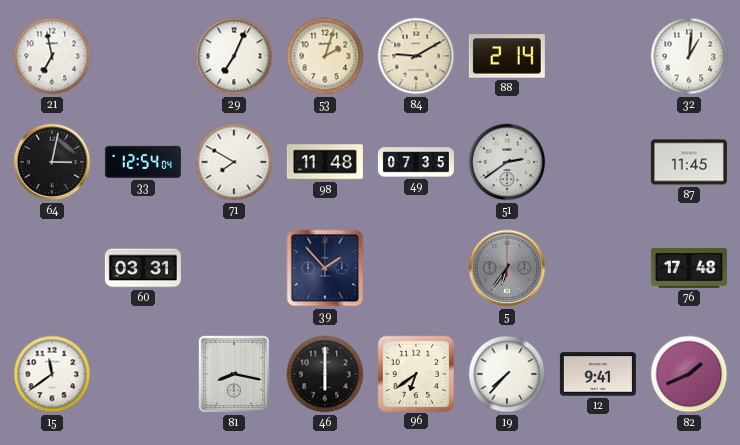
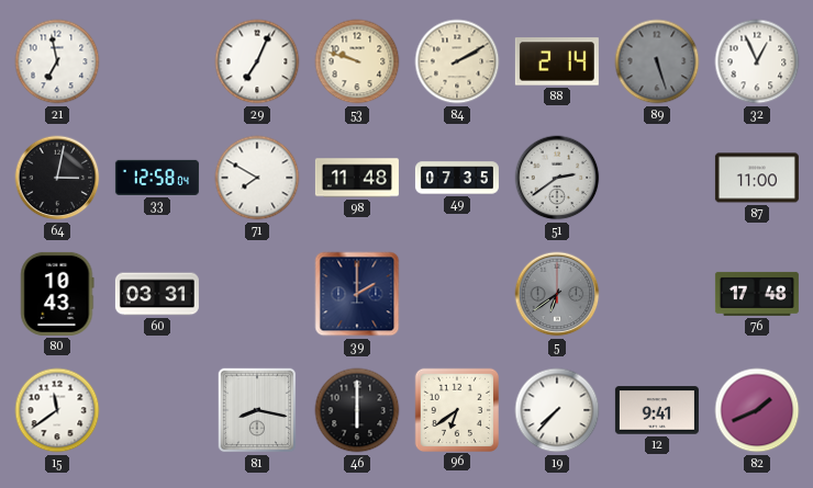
53: 2:03 -> 9:48 (357, 61)
84: 9:10 -> 2:10 (457, 61)
89: none -> 5:27 (657, 61)
32: 1:01 -> 12:56 (757, 61)
33: 12:54 -> 12:58 (157, 178)
87: 11:45 -> 11:00 (757, 178)
80: none -> 10:43 (57, 294)
39: 1:53 -> 2:00 (357, 294)
5: 6:36 -> 6:39 (557, 294)
